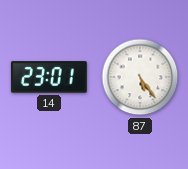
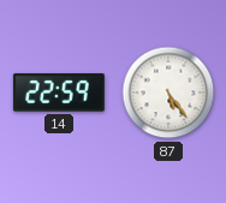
14: 23:01 -> 22:59 (59, 92)
